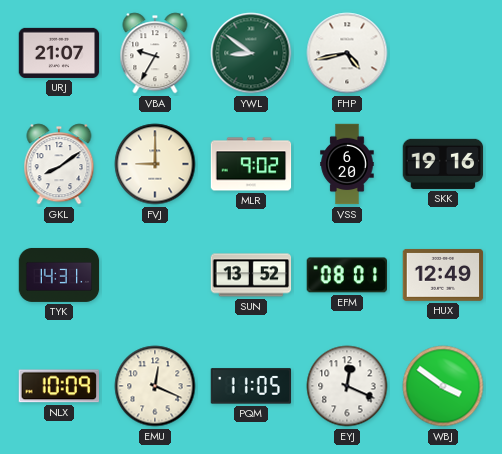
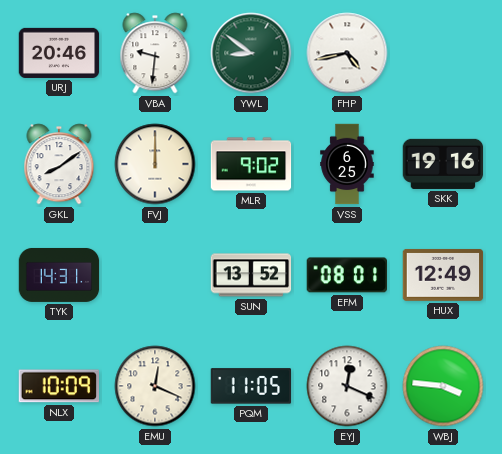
URJ: 21:07 -> 20:46 (59, 53)
VBA: 9:35 -> 9:31 (155, 53)
FVJ: 9:00 -> 12:00 (155, 164)
VSS: 6:20 -> 6:25 (347, 164)
WBJ: 3:51 -> 3:46 (443, 386)
